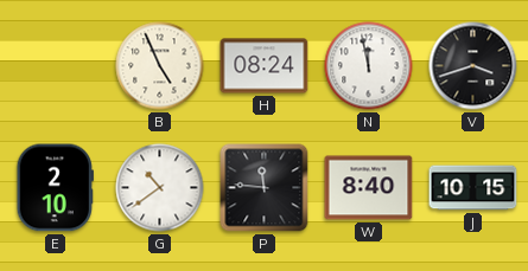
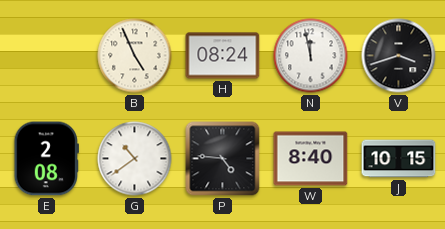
E: 2:10 -> 2:08 (46, 159)
P: 11:46 -> 4:46 (223, 159)
